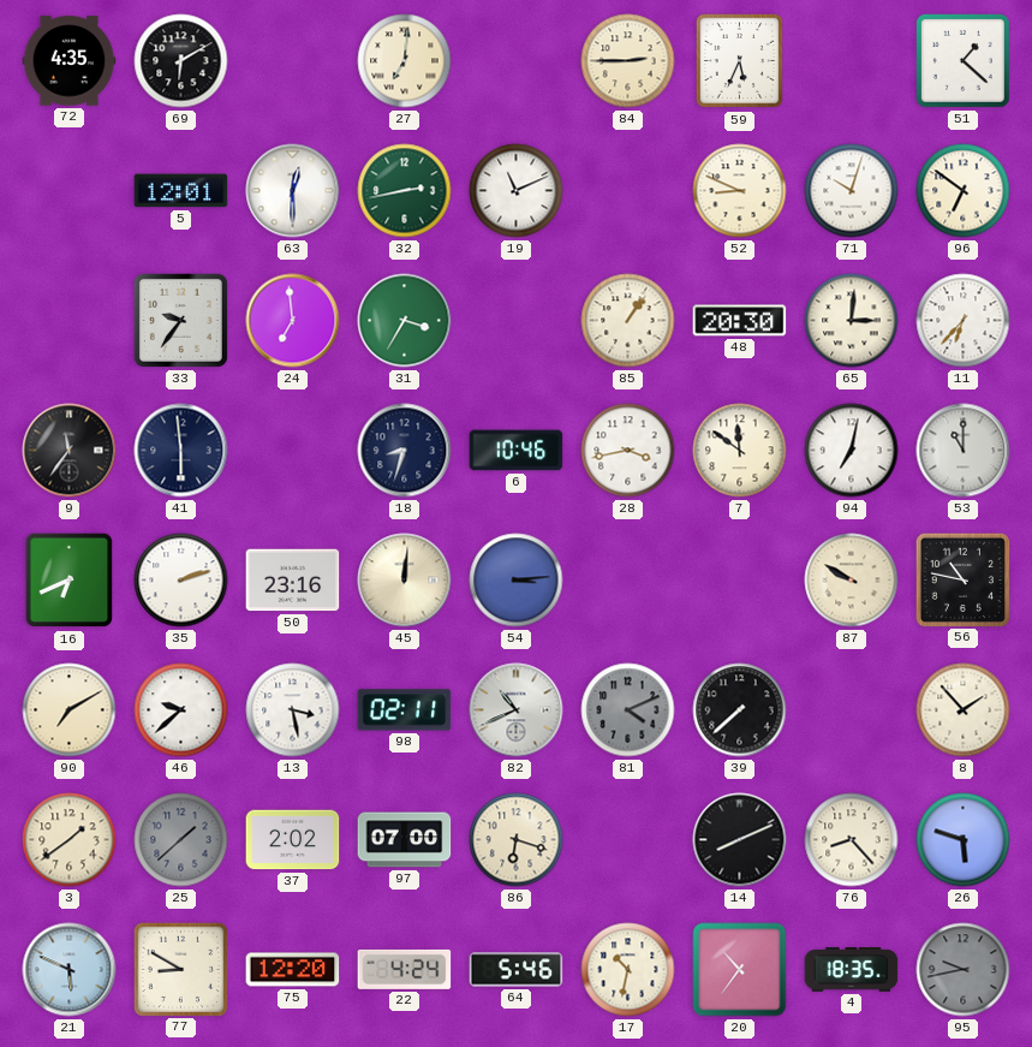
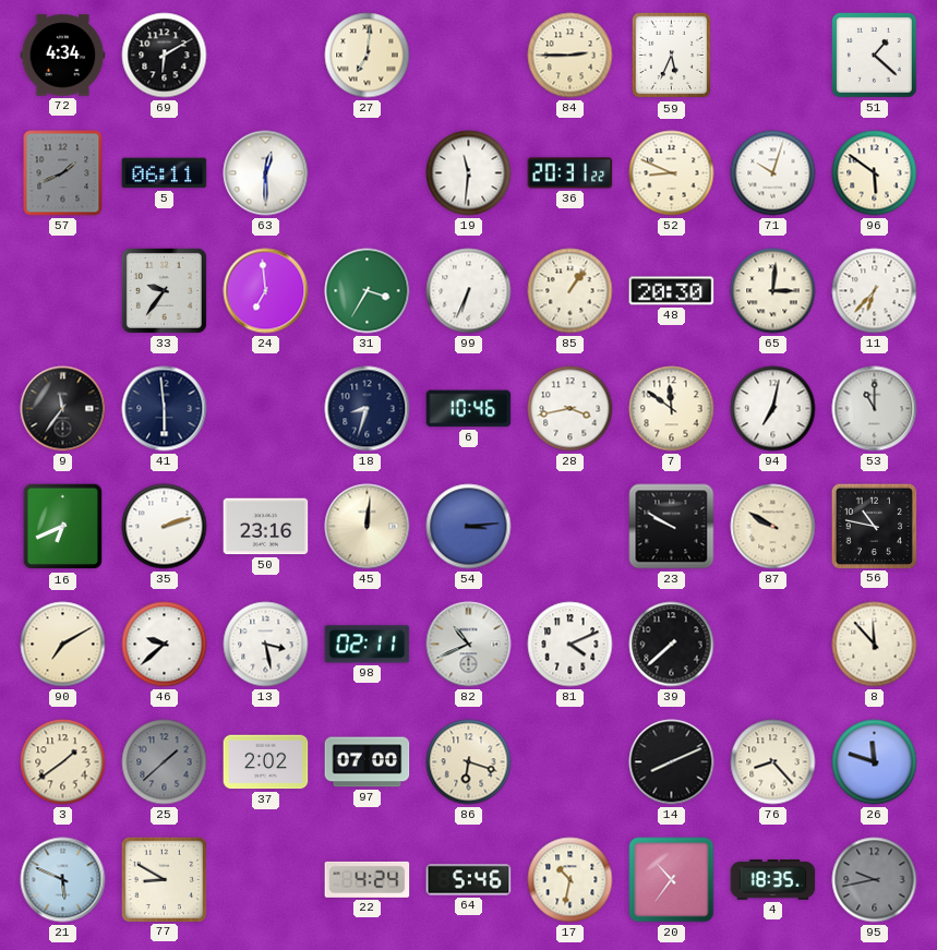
72: 4:35 -> 4:34 (63, 56)
57: none -> 1:41 (63, 173)
5: 12:01 -> 06:11 (165, 173)
32: 2:43 -> none (405, 191)
19: 11:11 -> 11:31 (469, 173)
36: none -> 20:31 (570, 173)
96: 6:51 -> 5:51 (875, 173)
99: none -> 6:34 (469, 291)
23: none -> 9:50 (672, 527)
81 dial: grey -> white (570, 645)
8: 1:53 -> 11:53 (875, 645)
26: 5:48 -> 11:48 (875, 762)
75: 12:20 -> none (293, 970)
